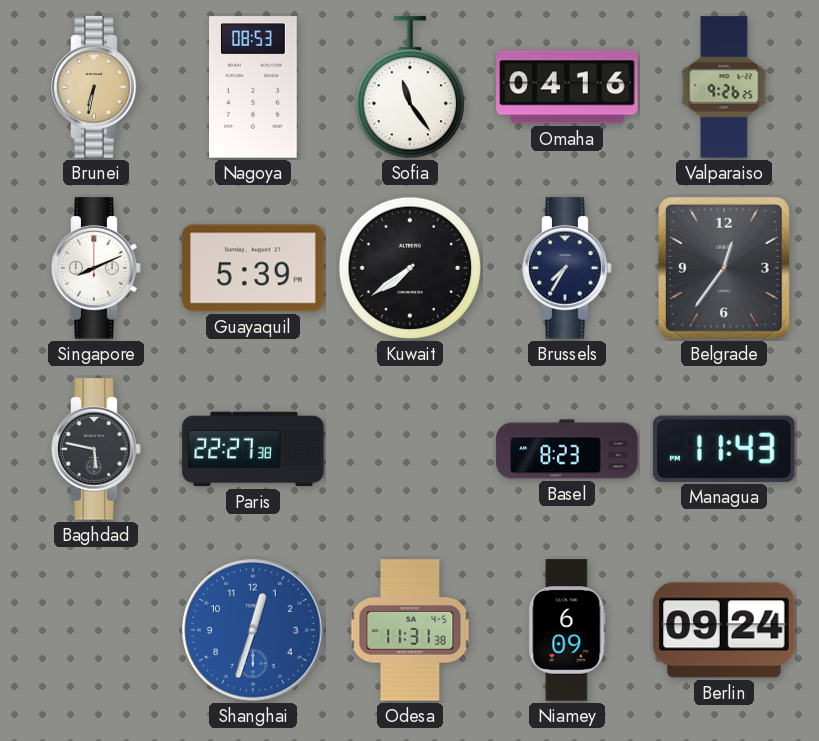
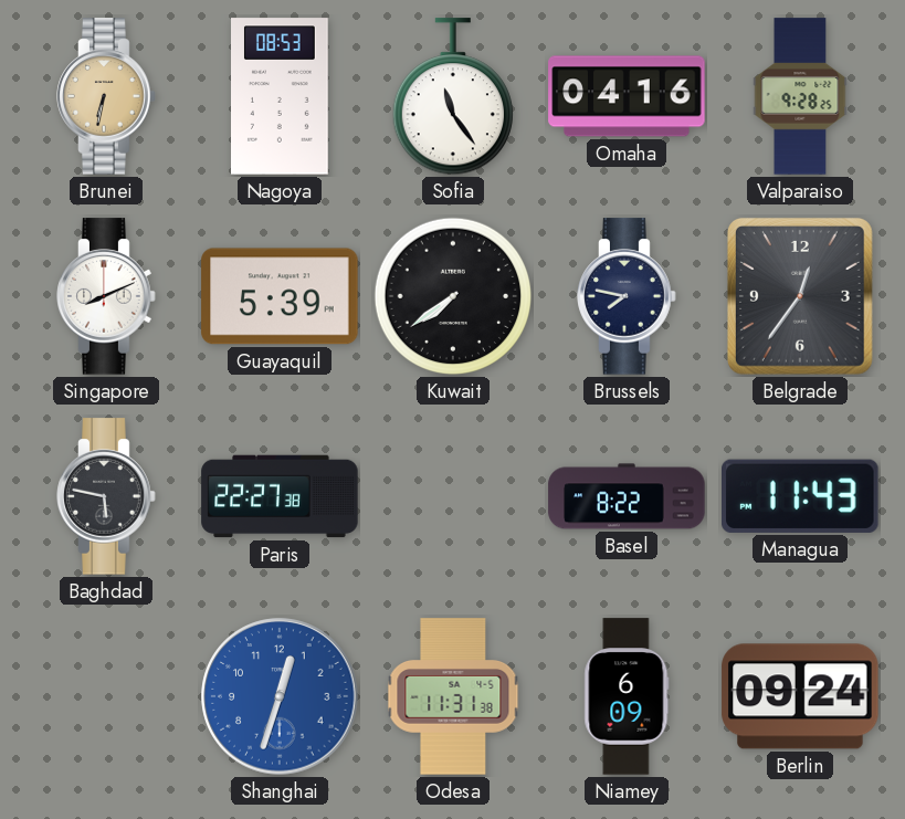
Valparaiso: 9:26 -> 9:28 (800, 96)
Brussels: 7:35 -> 7:47 (627, 296)
Basel: 8:23 -> 8:22 (627, 496)
